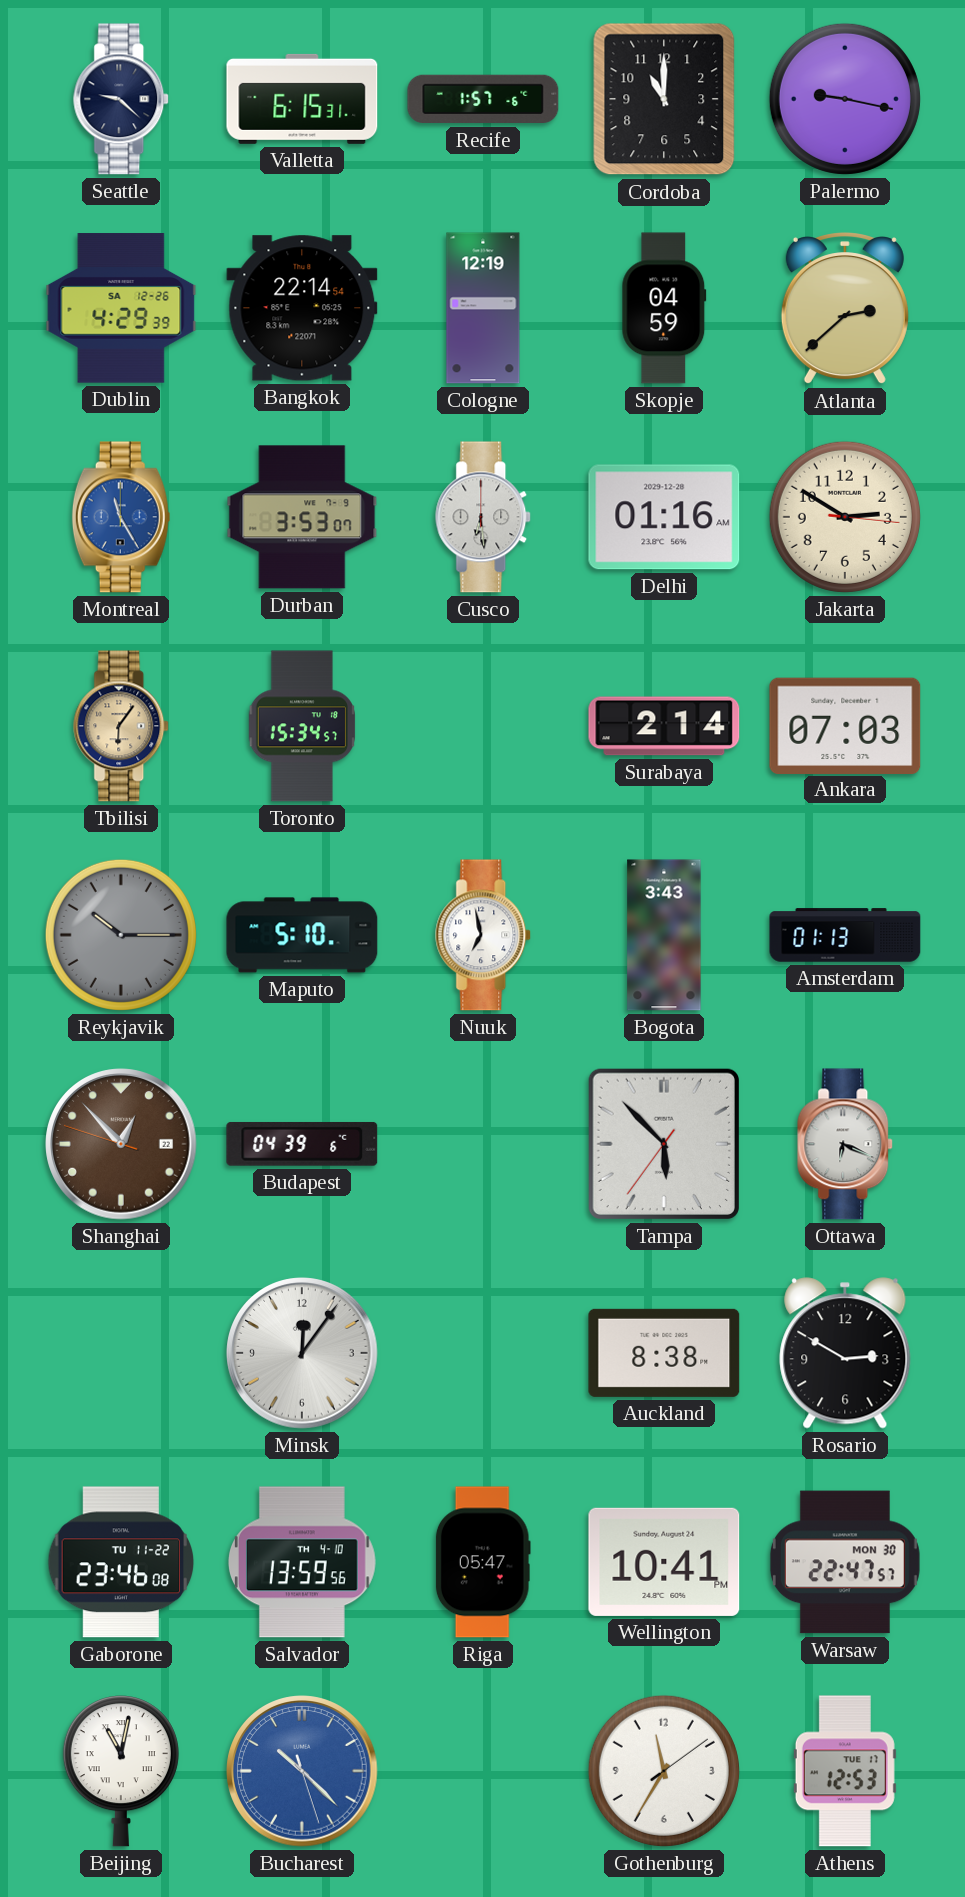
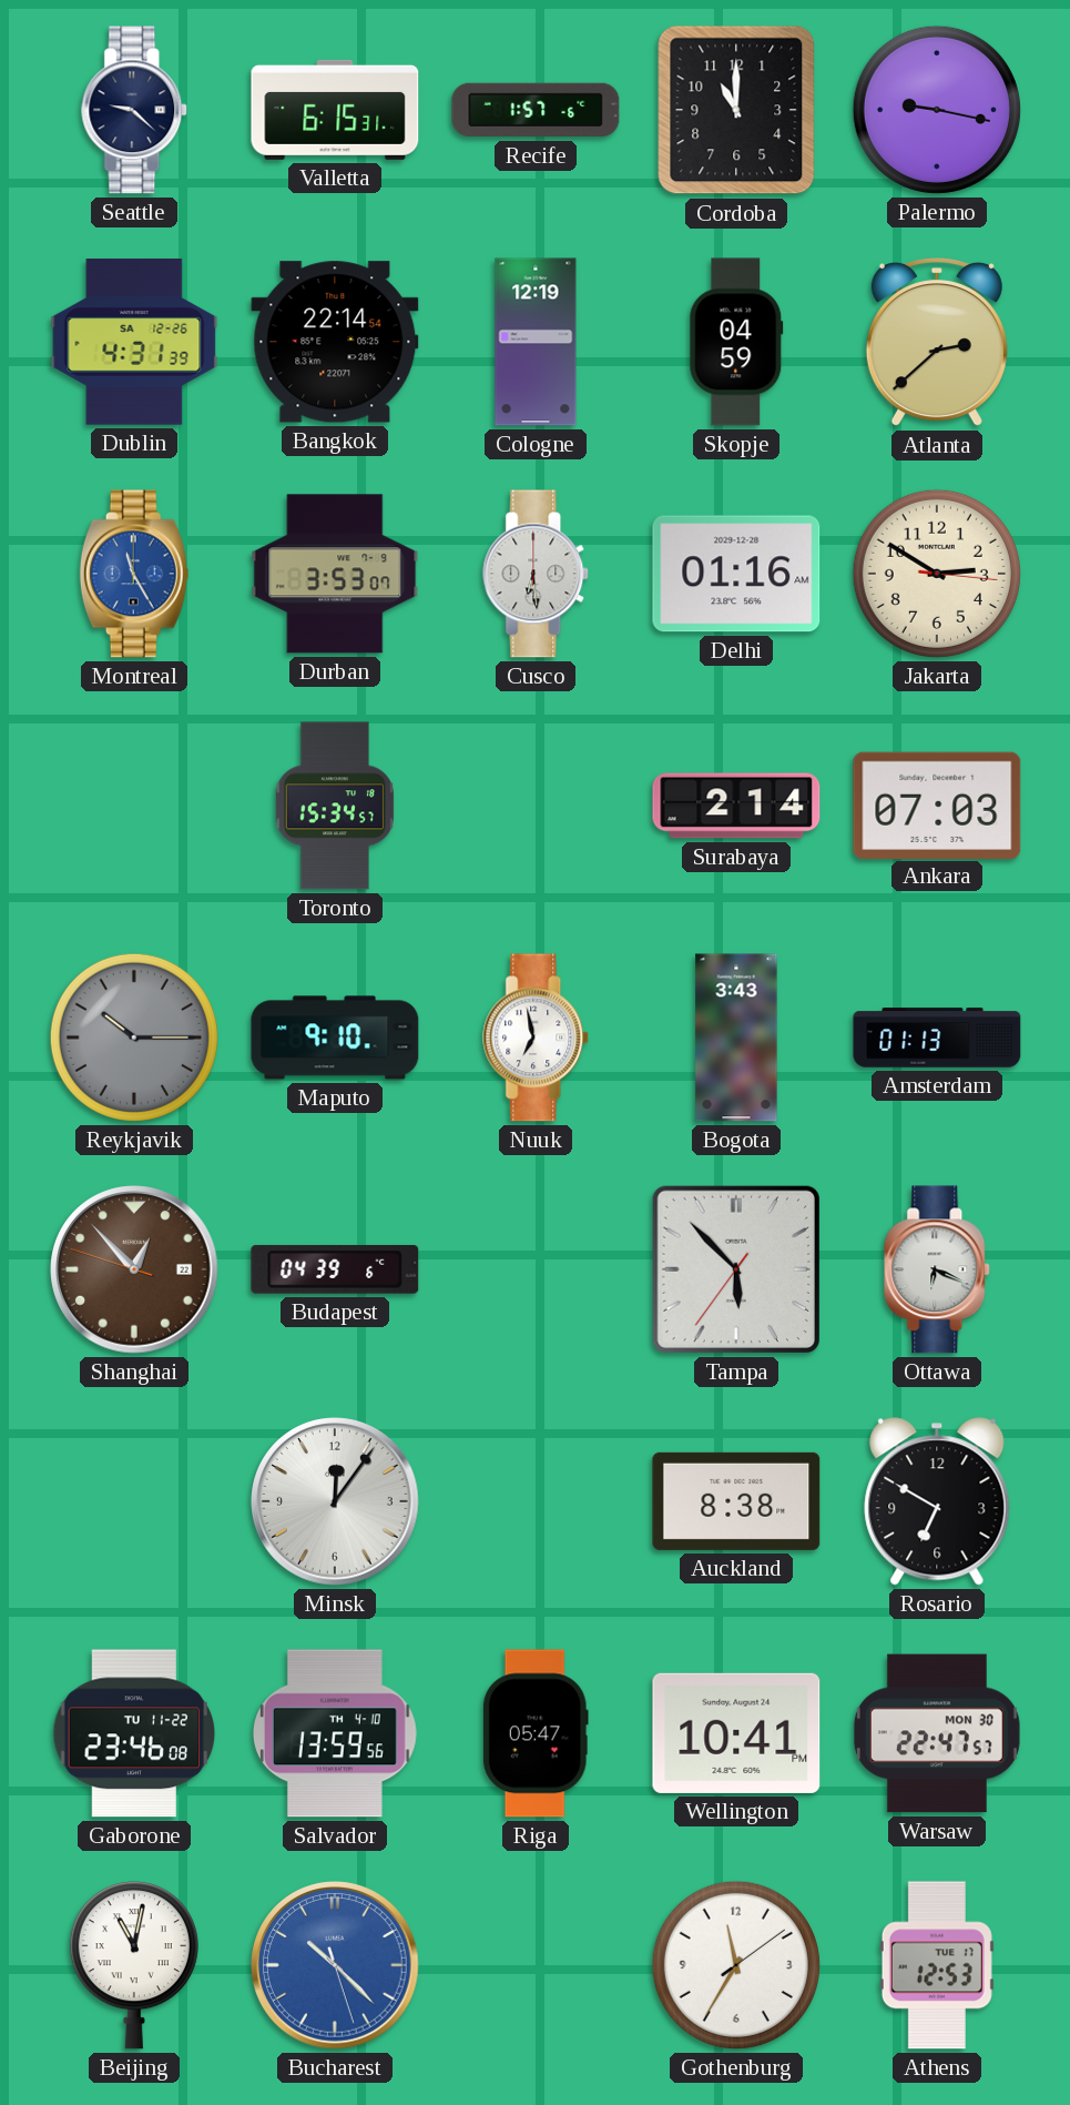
Dublin: 4:29 -> 4:31 (134, 342)
Tbilisi: 6:06 -> none (122, 726)
Maputo: 5:10 -> 9:10 (335, 1038)
Rosario: 2:50 -> 6:50 (937, 1501)
